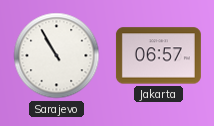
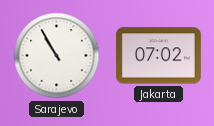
Jakarta: 06:57 -> 07:02 (158, 56)
